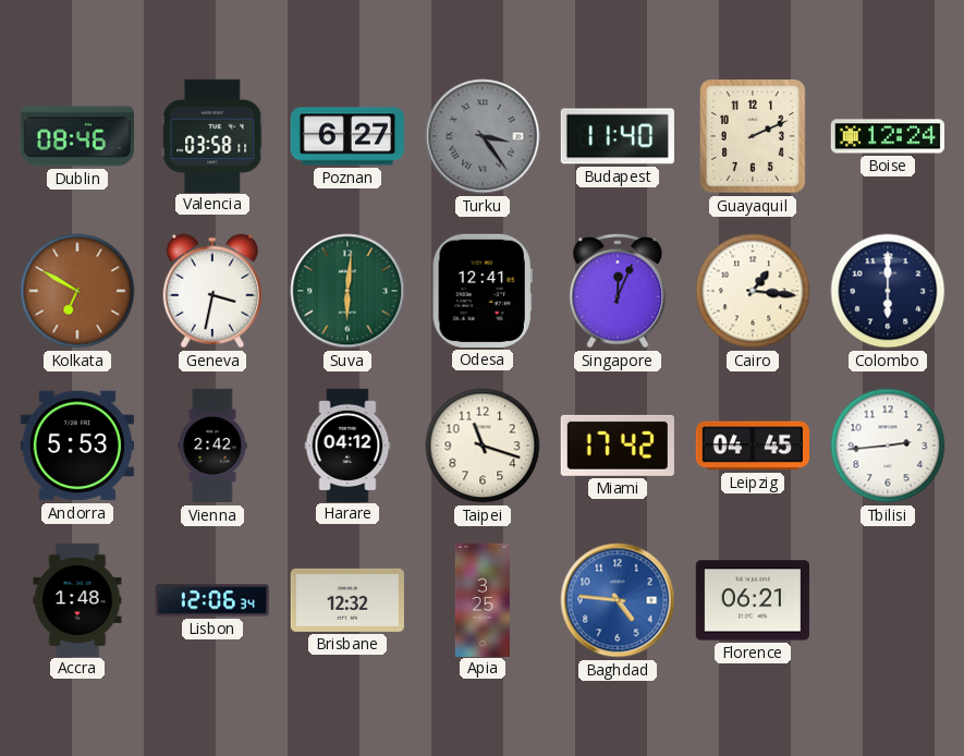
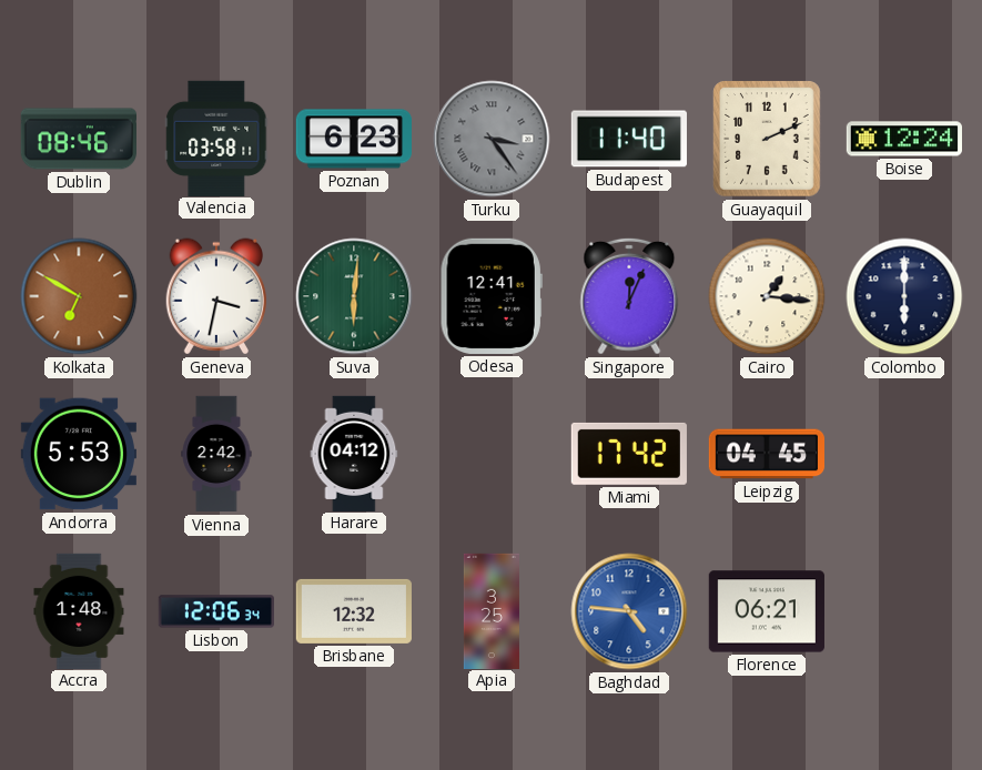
Poznan: 6:27 -> 6:23 (353, 139)
Taipei: 11:18 -> none (483, 446)
Tbilisi: 2:44 -> none (888, 446)
